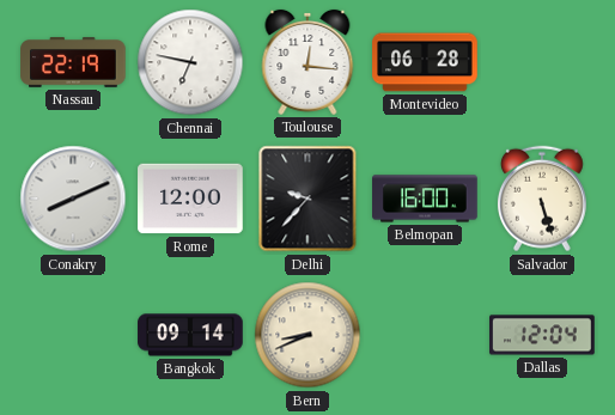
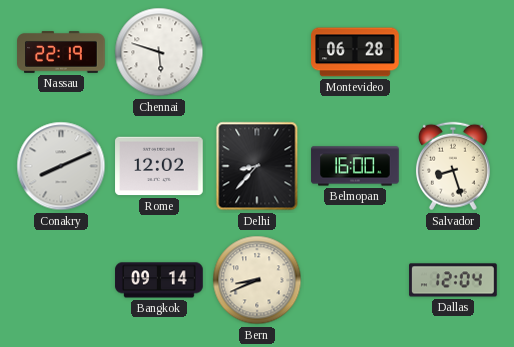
Chennai: 6:47 -> 5:48 (159, 52)
Toulouse: 12:16 -> none (307, 62)
Rome: 12:00 -> 12:02 (159, 166)
Delhi: 9:37 -> 8:37 (257, 166)
Salvador: 5:27 -> 8:27 (453, 166)
